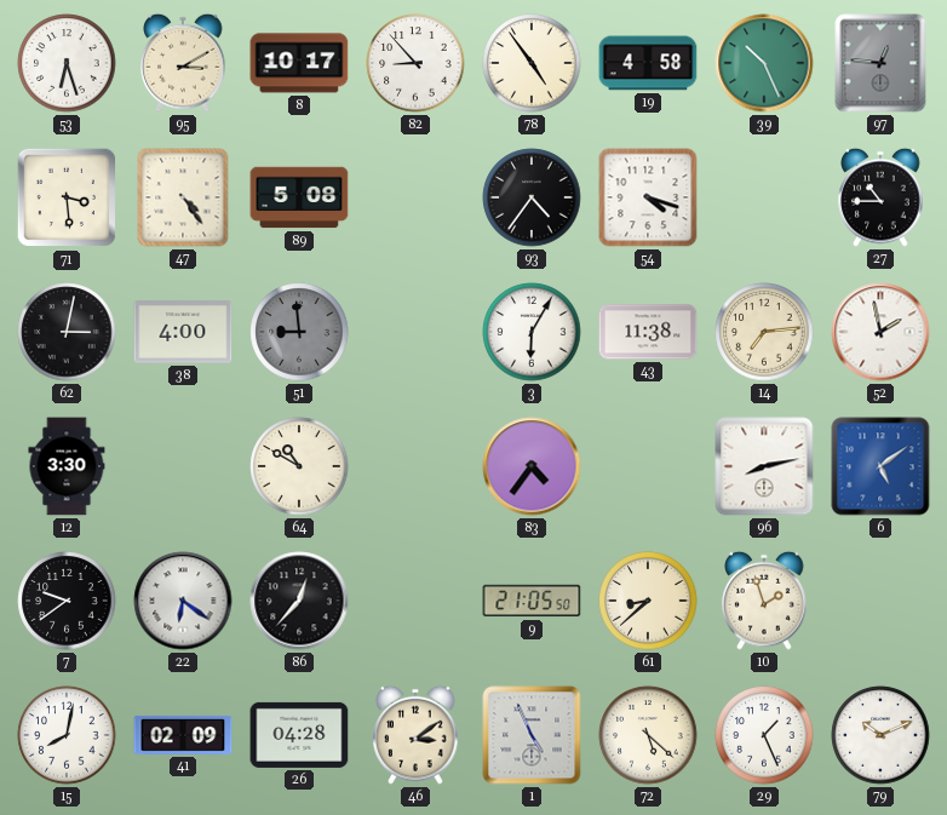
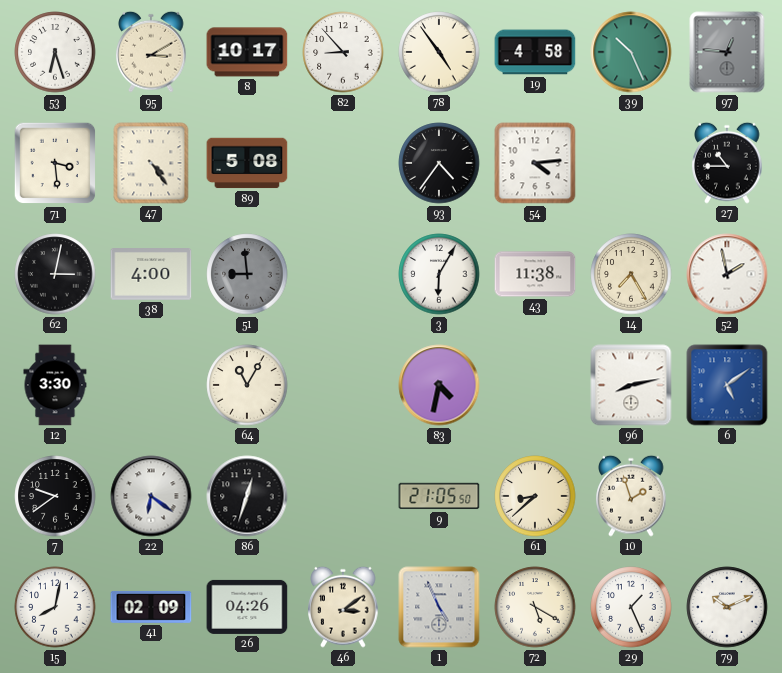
54: 4:18 -> 4:14 (535, 163)
14: 7:14 -> 7:25 (631, 274)
64: 10:50 -> 11:05 (247, 385)
83: 4:36 -> 4:32 (439, 385)
86: 12:37 -> 12:33 (247, 496)
26: 04:28 -> 04:26 (247, 607)
72: 5:22 -> 5:20 (535, 607)
